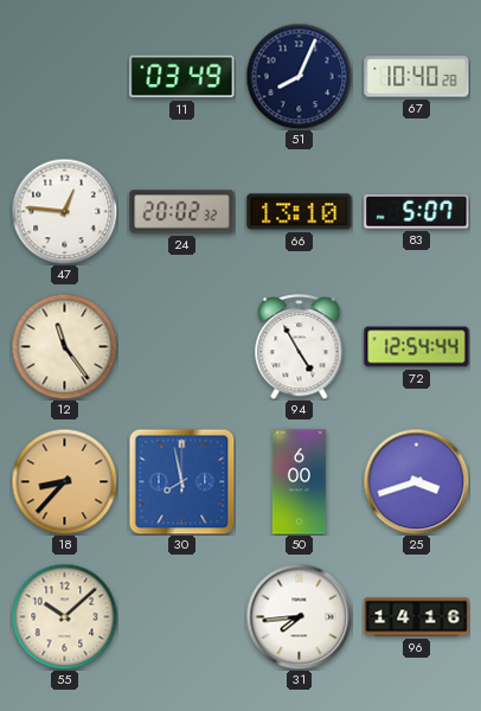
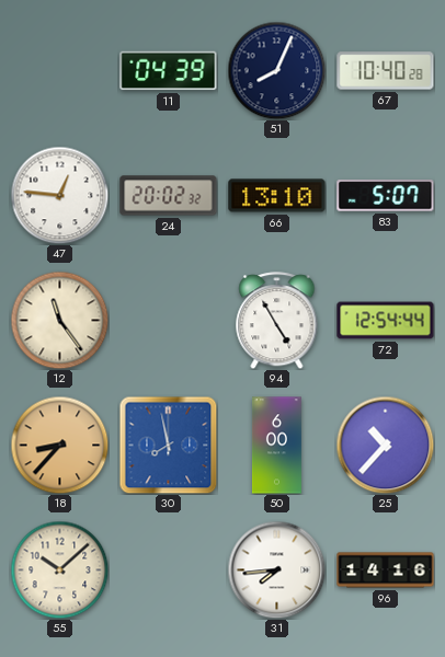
11: 03:49 -> 04:39 (169, 71)
25: 3:42 -> 10:37 (385, 445)
